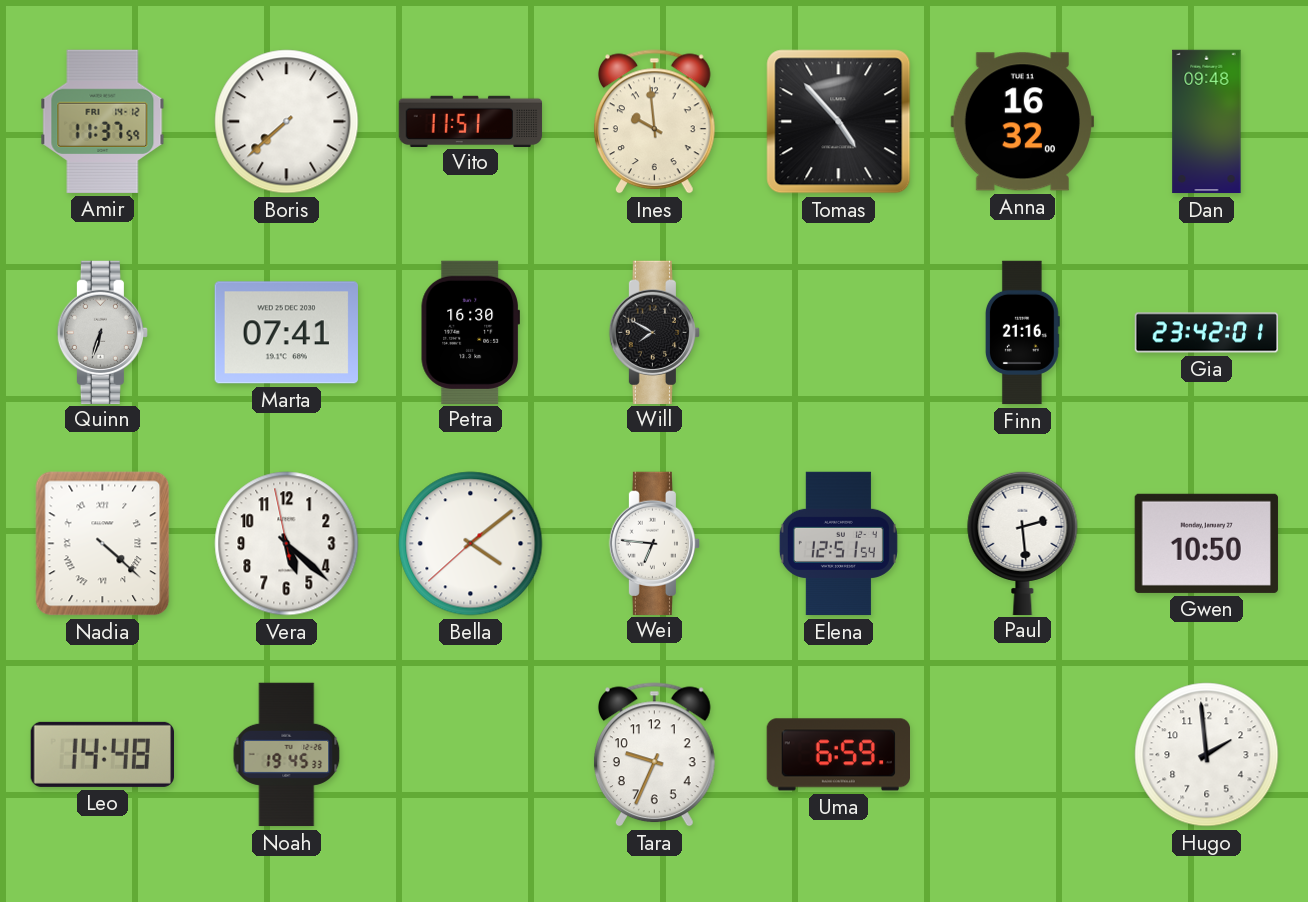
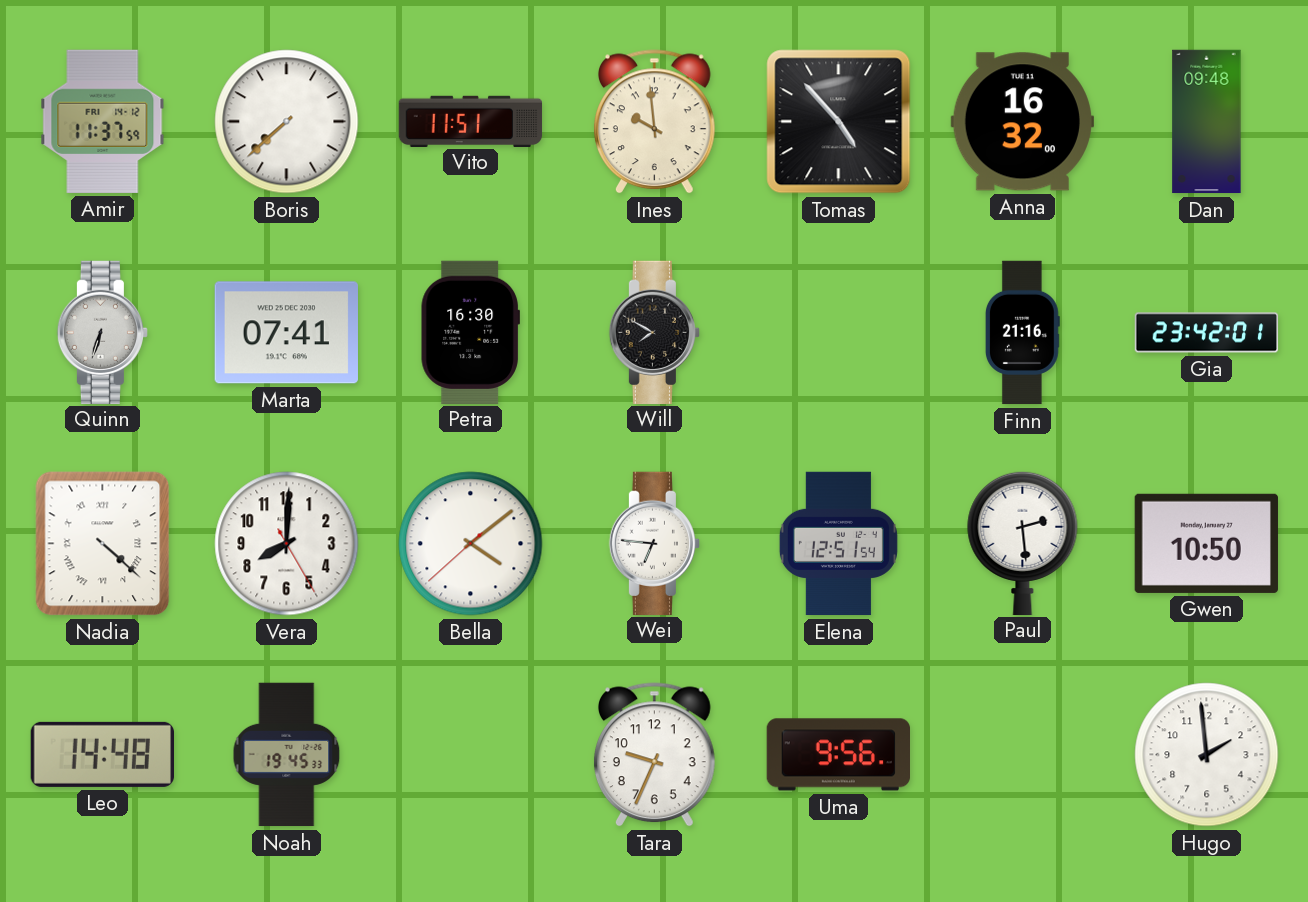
Vera: 5:21 -> 8:00 (287, 544)
Uma: 6:59 -> 9:56 (838, 755)
